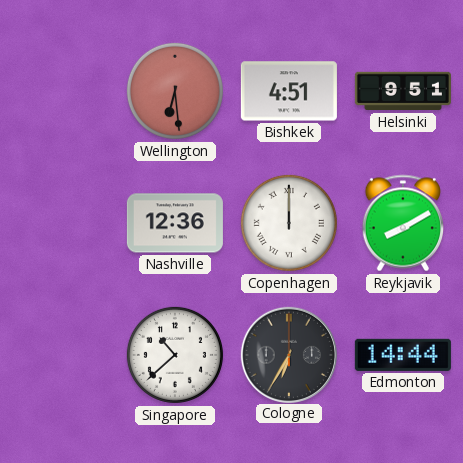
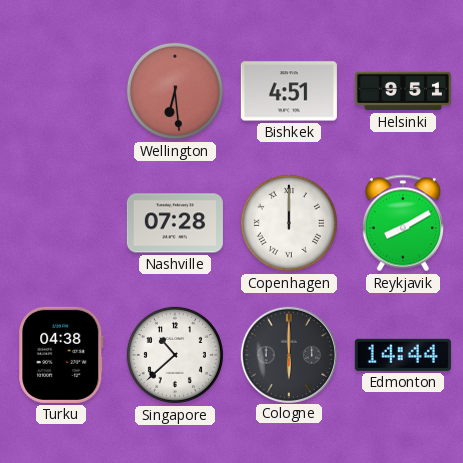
Nashville: 12:36 -> 07:28 (175, 223)
Turku: none -> 04:38 (61, 355)
Cologne: 6:35 -> 6:00 (288, 354)
